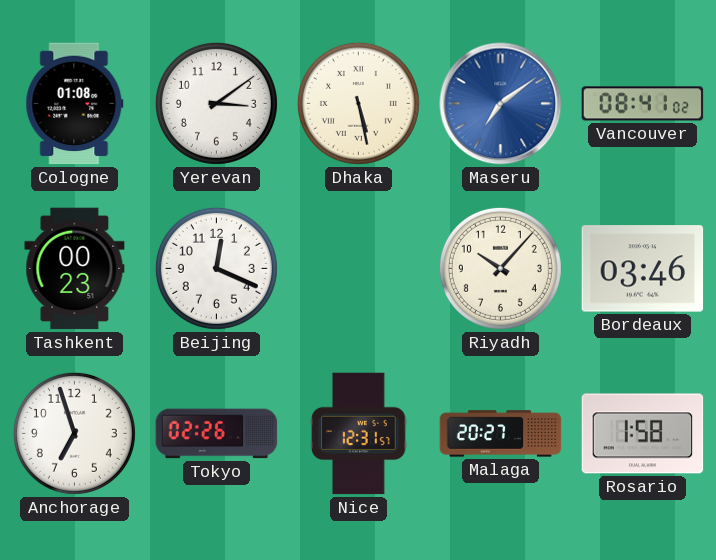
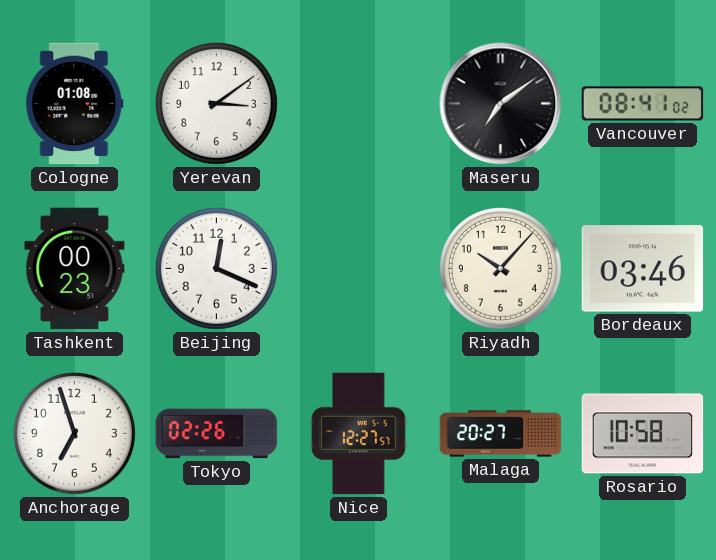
Dhaka: 5:28 -> none (358, 103)
Maseru dial: blue -> black (501, 104)
Nice: 12:31 -> 12:27 (359, 434)
Rosario: 1:58 -> 10:58 (643, 434)
